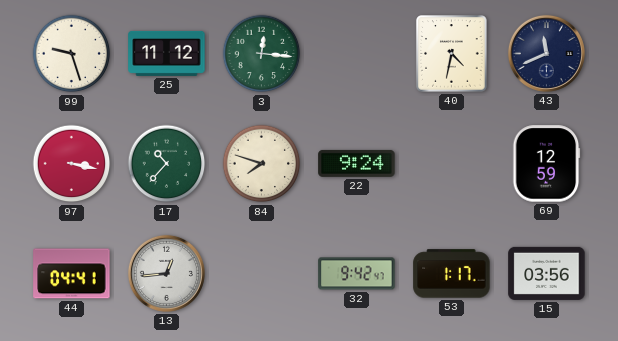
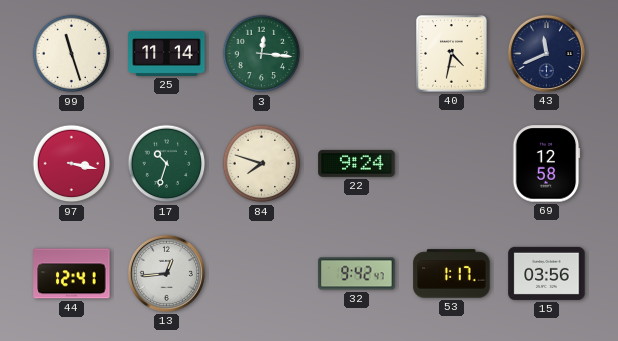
99: 9:27 -> 11:27 (72, 54)
25: 11:12 -> 11:14 (167, 53)
17: 10:37 -> 10:33 (167, 164)
69: 12:59 -> 12:58 (546, 164)
44: 04:41 -> 12:41 (72, 274)
